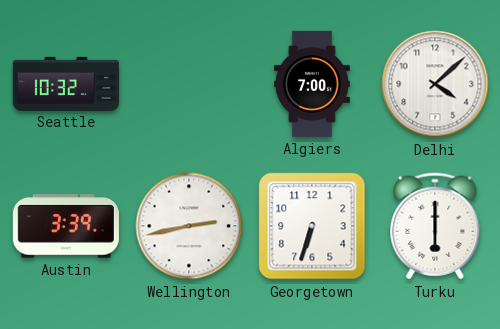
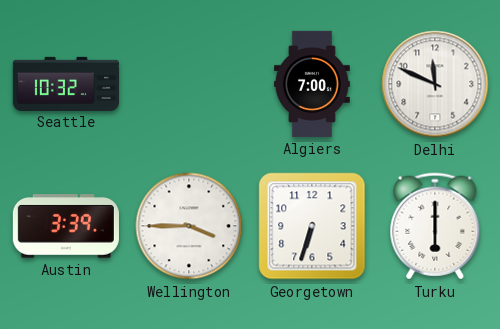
Delhi: 4:08 -> 11:49 (435, 84)
Wellington: 2:43 -> 3:45 (189, 226)
